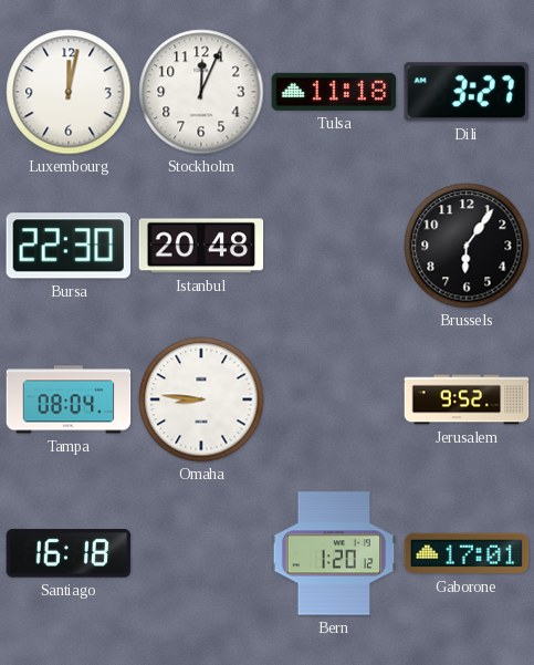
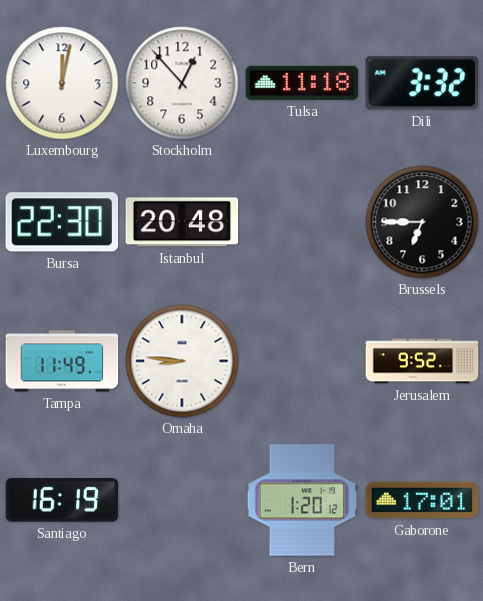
Stockholm: 12:04 -> 12:53 (182, 83)
Dili: 3:27 -> 3:32 (421, 83)
Brussels: 6:06 -> 6:45 (422, 222)
Tampa: 08:04 -> 11:49 (62, 361)
Santiago: 16:18 -> 16:19 (62, 500)
